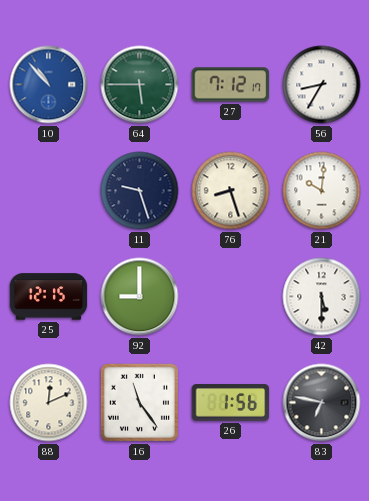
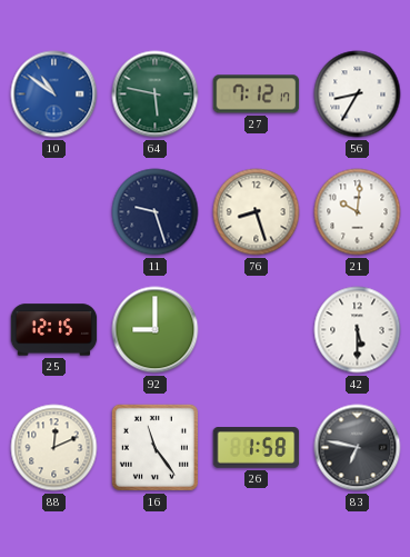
10: 10:53 -> 10:51 (54, 95)
64: 5:45 -> 5:47 (156, 95)
26: 1:56 -> 1:58 (257, 448)
